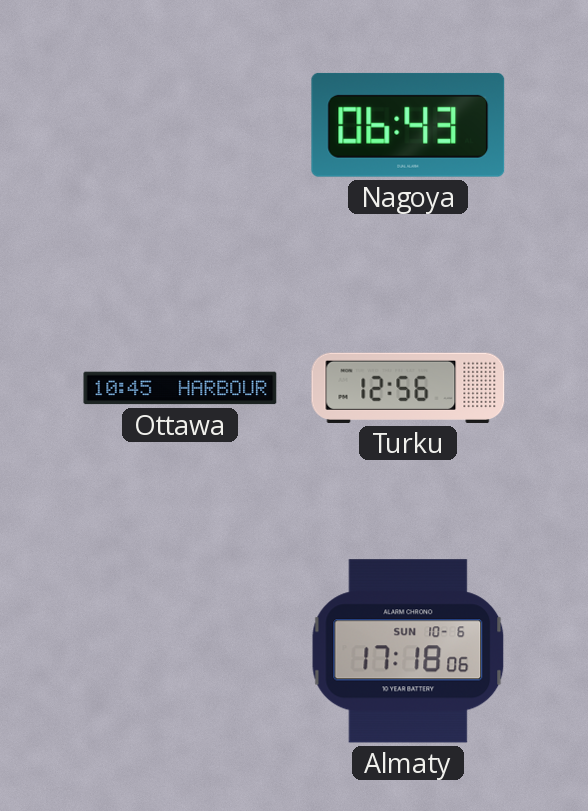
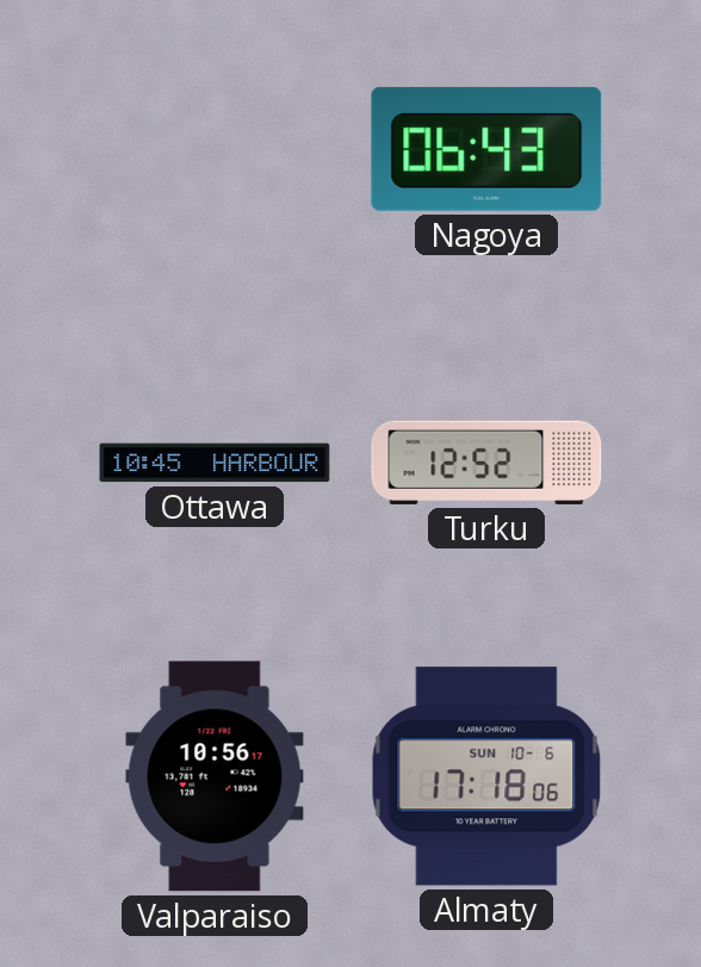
Turku: 12:56 -> 12:52 (486, 463)
Valparaiso: none -> 10:56 (215, 776)
